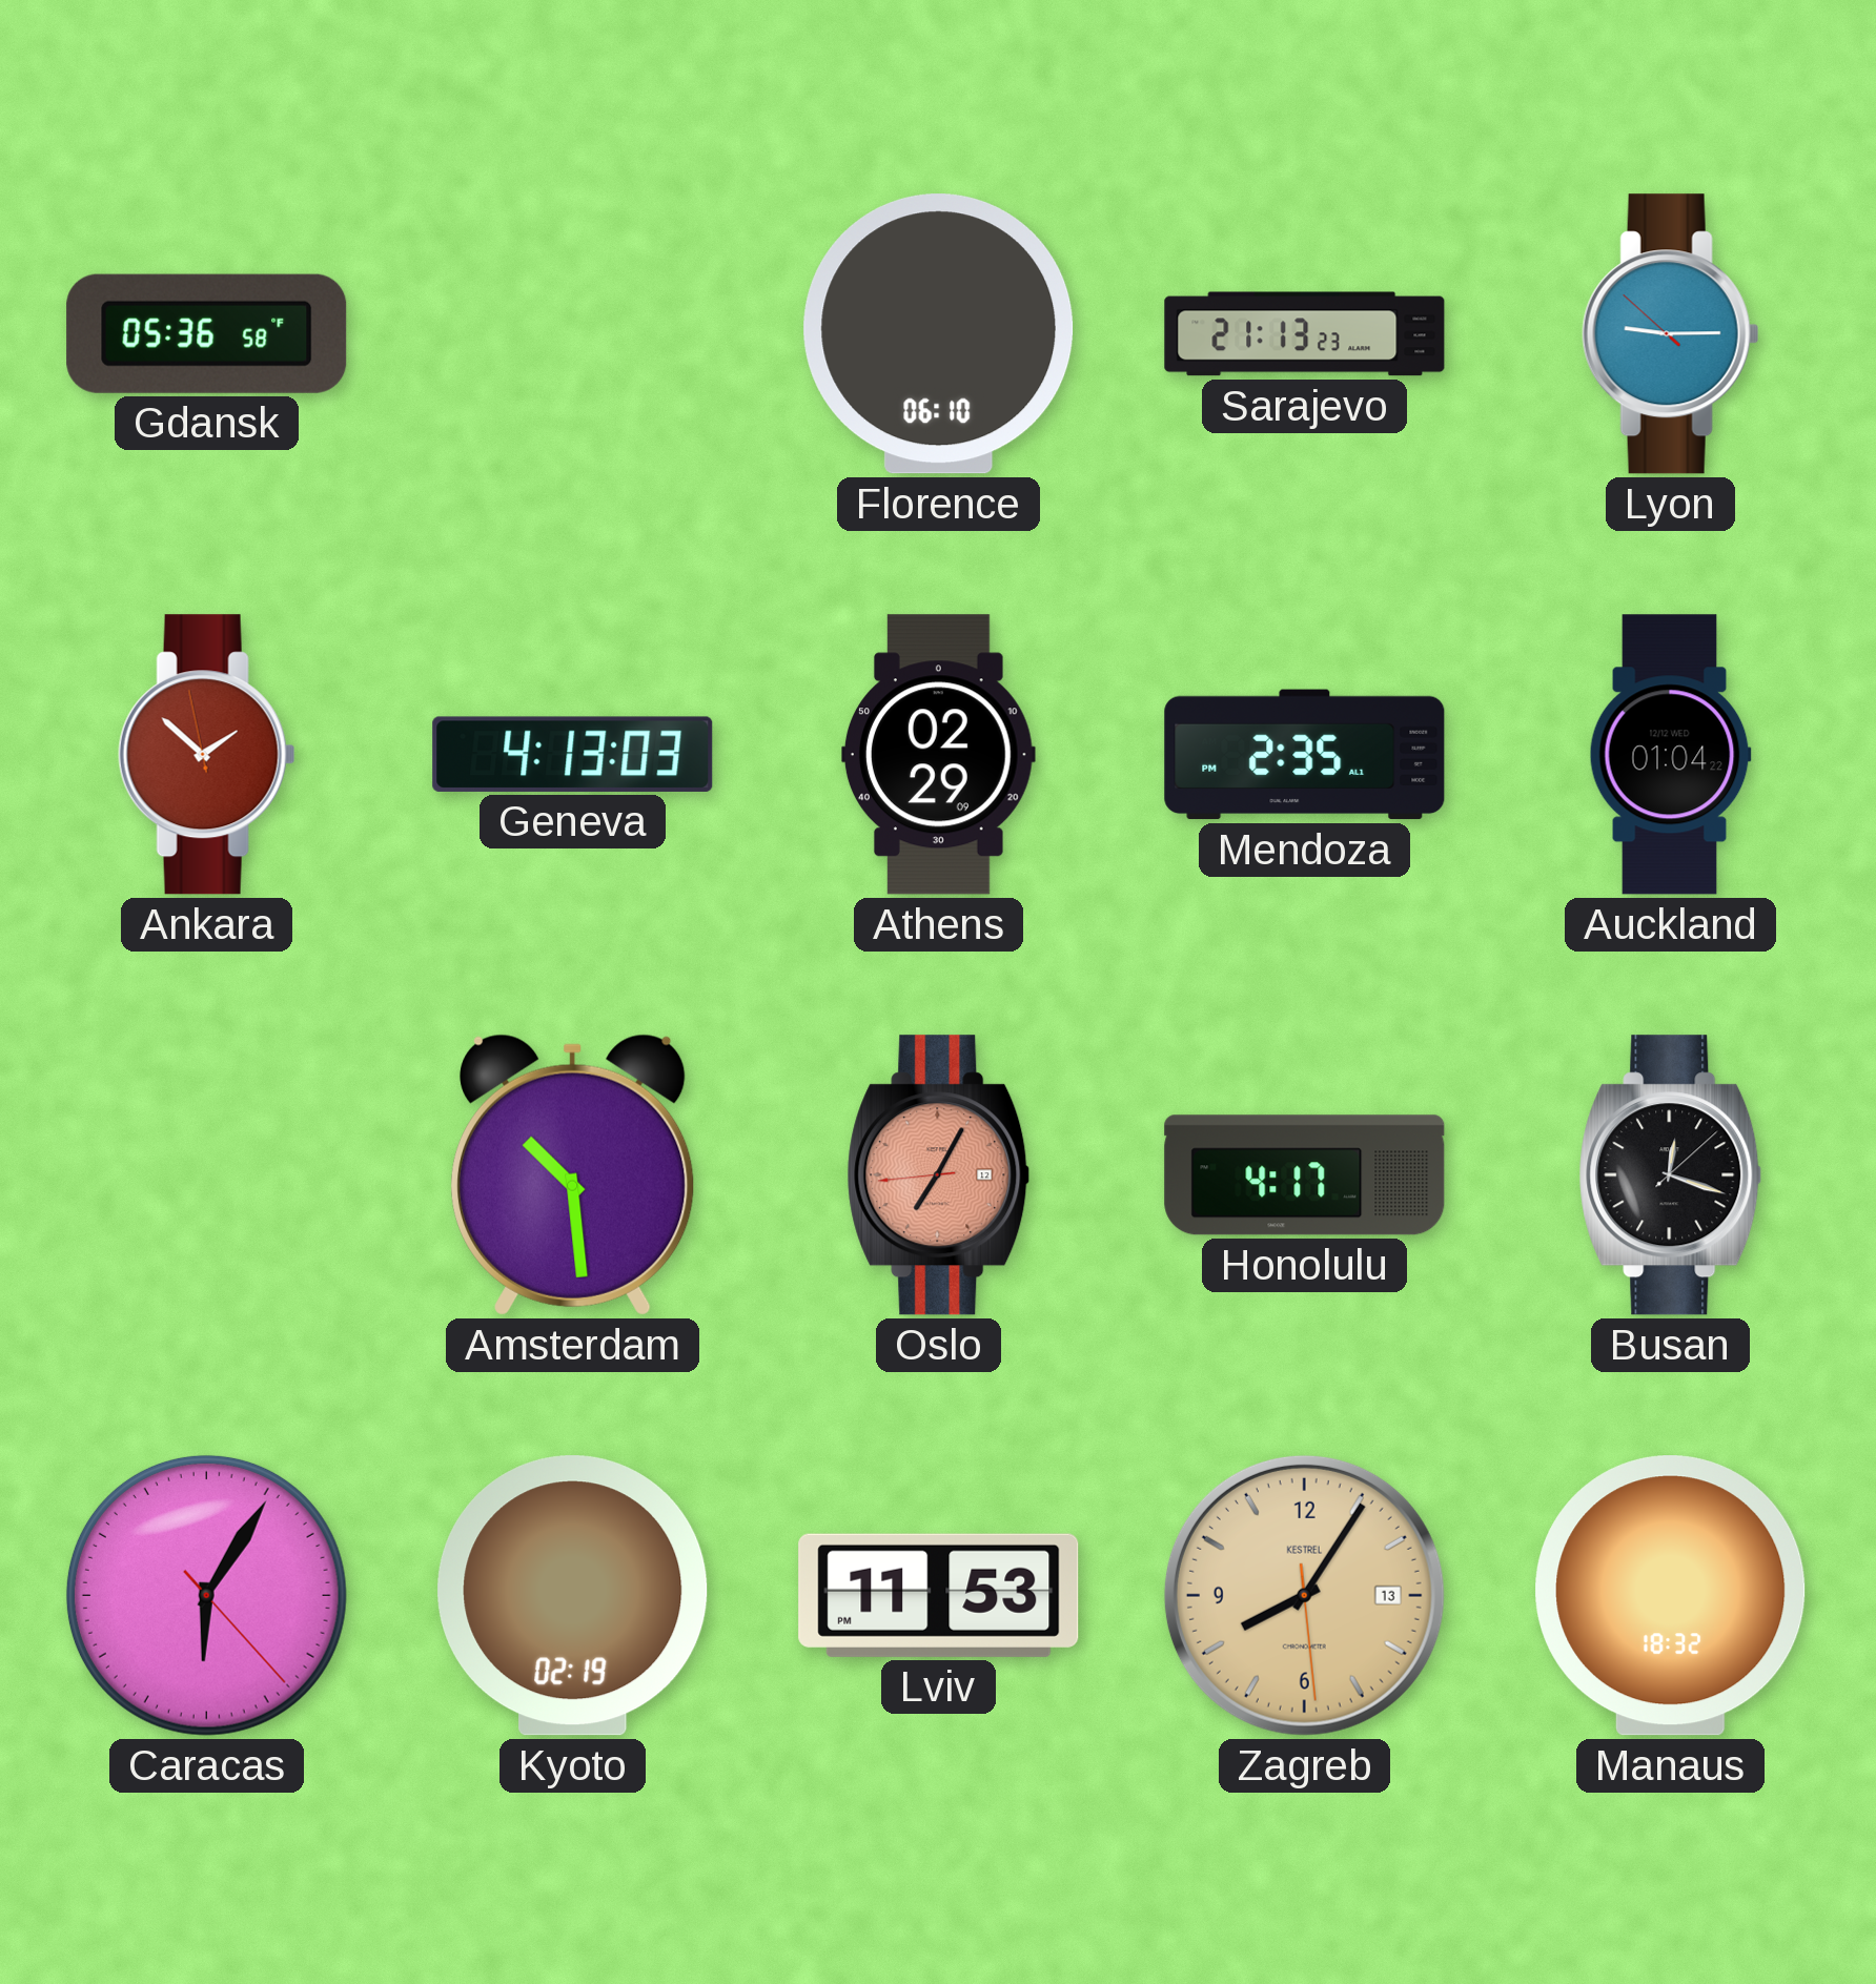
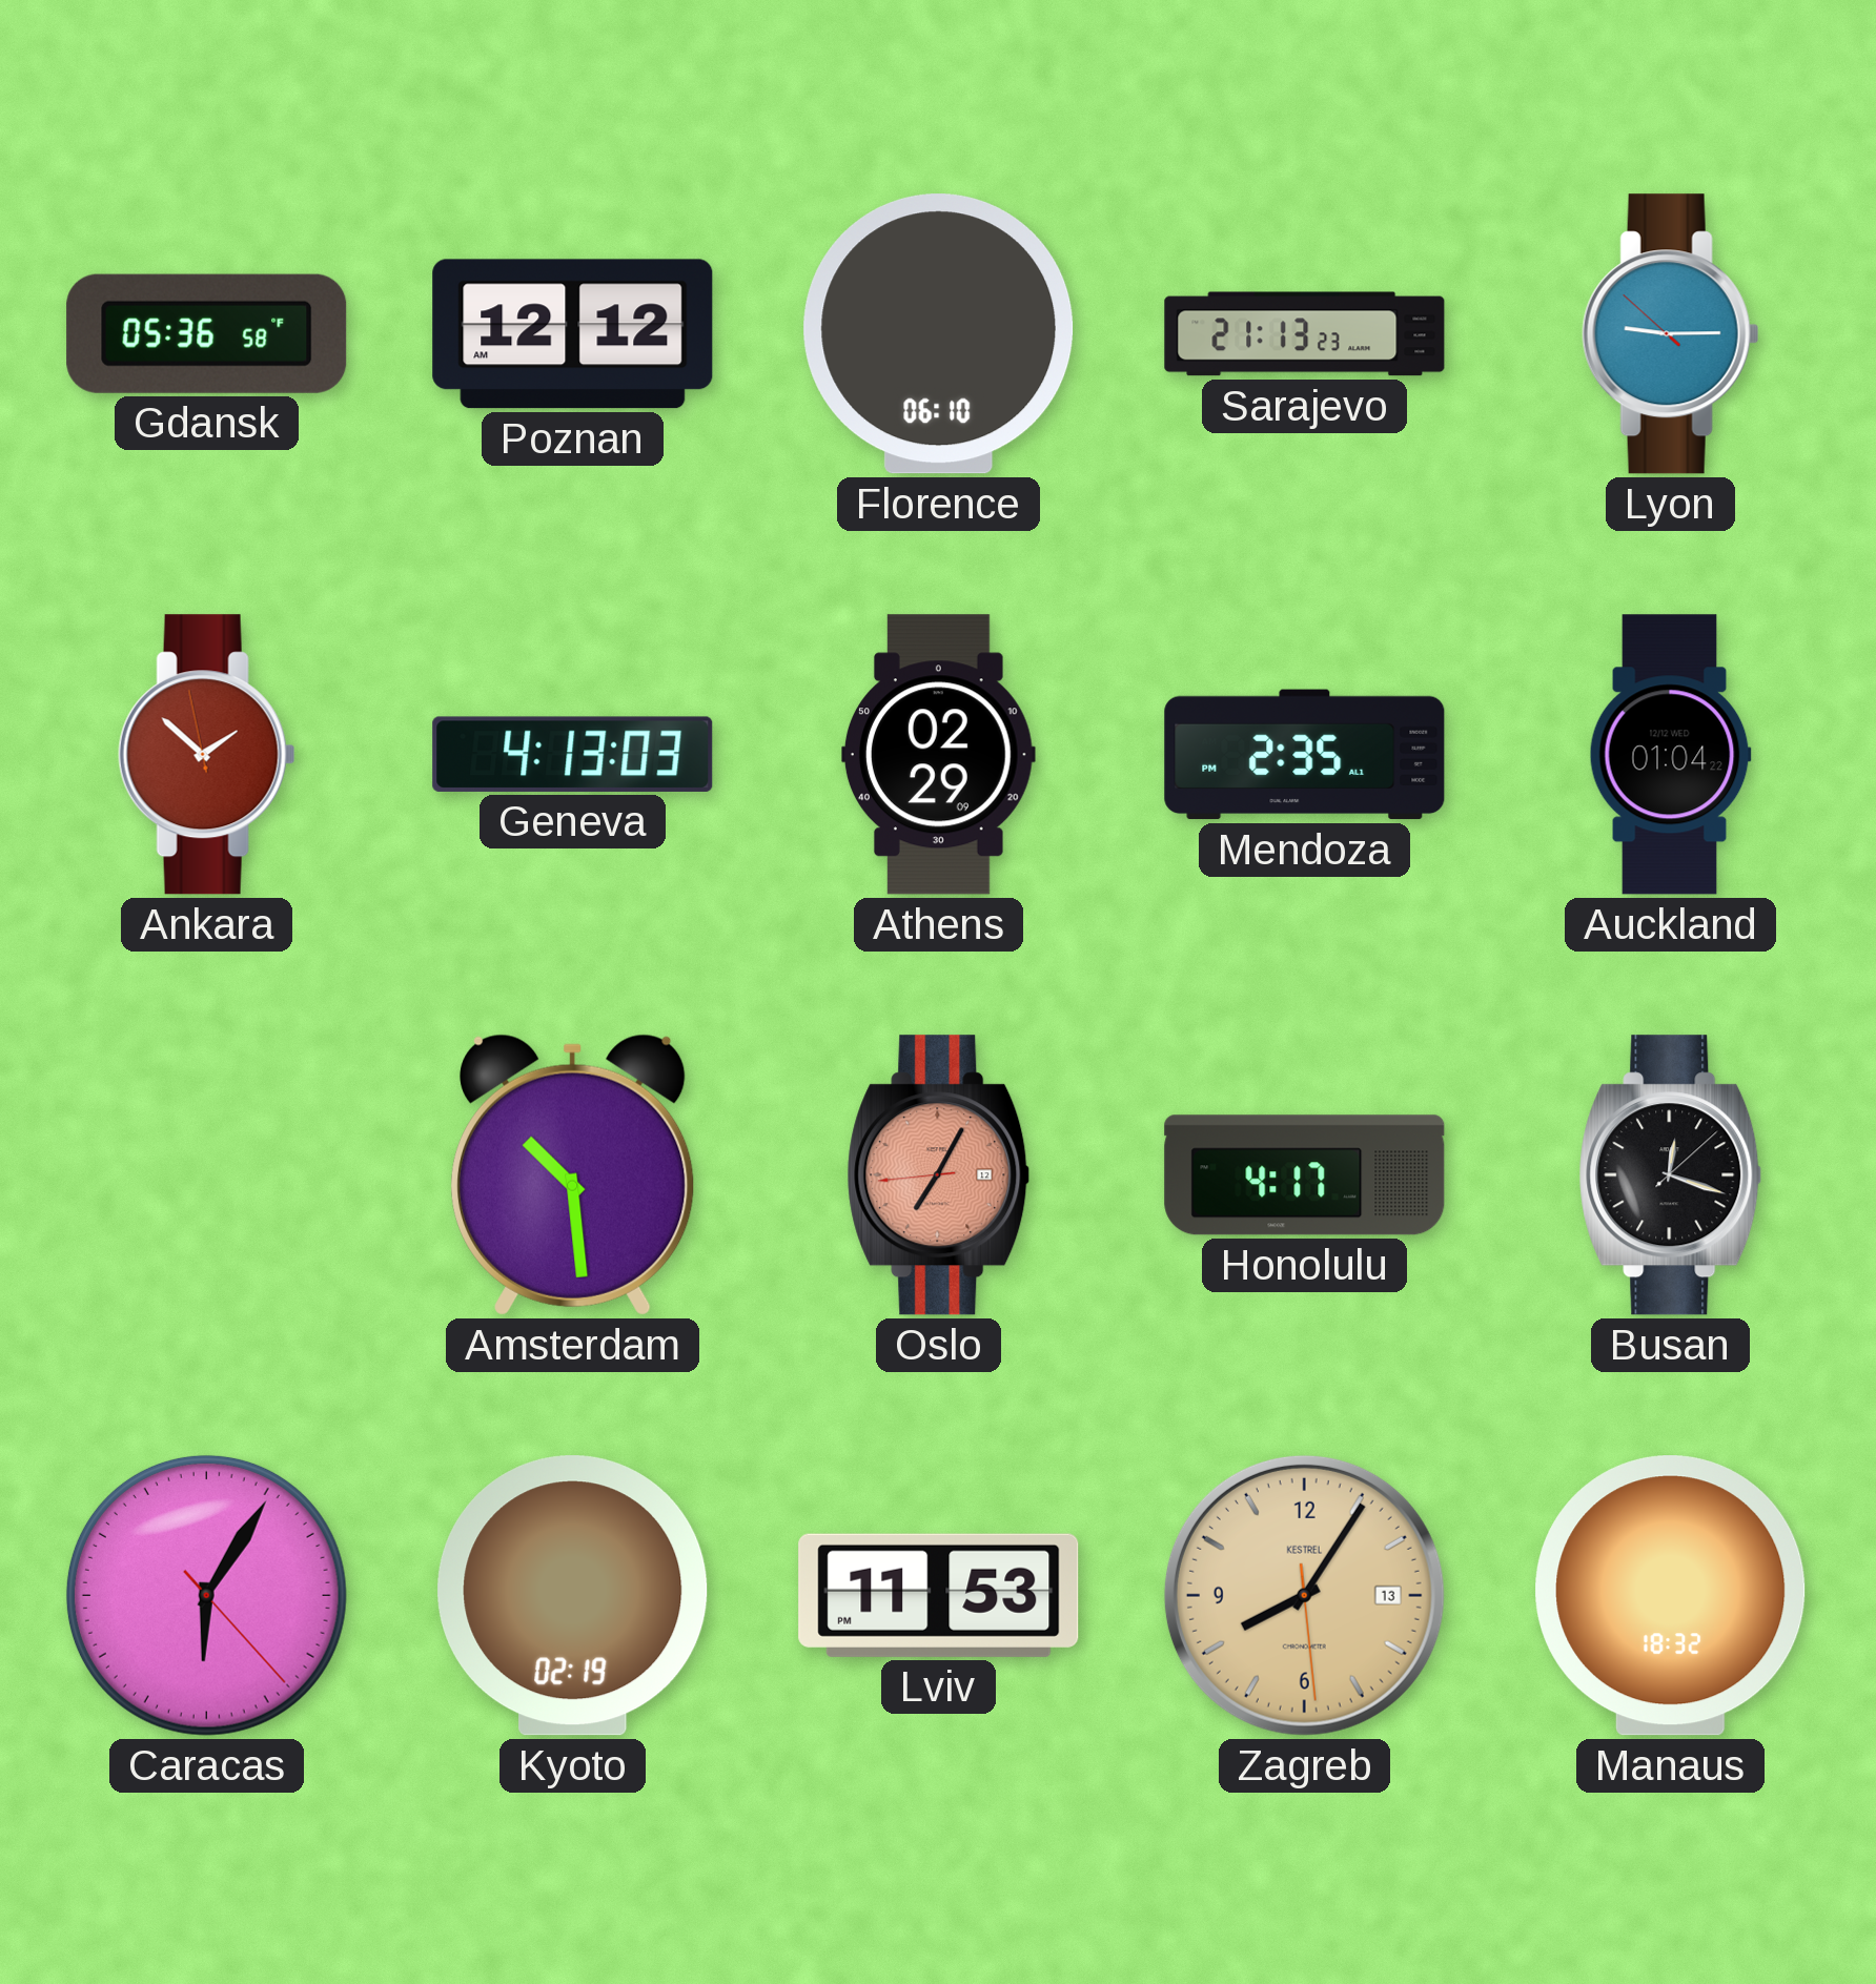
Poznan: none -> 12:12 (573, 334)
